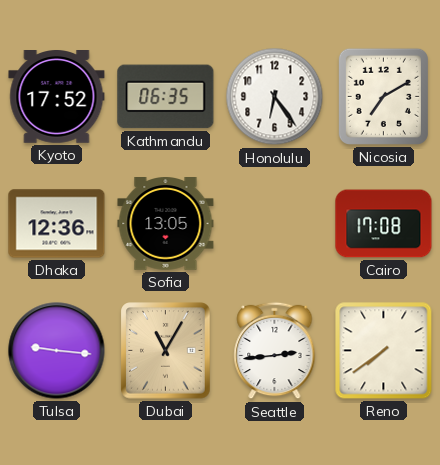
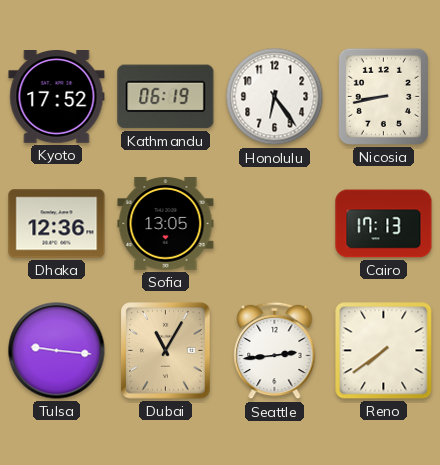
Kathmandu: 06:35 -> 06:19 (166, 97)
Nicosia: 7:10 -> 8:43 (383, 96)
Cairo: 17:08 -> 17:13 (384, 224)
